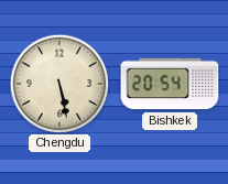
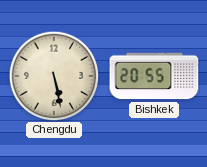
Bishkek: 20:54 -> 20:55 (154, 76)
